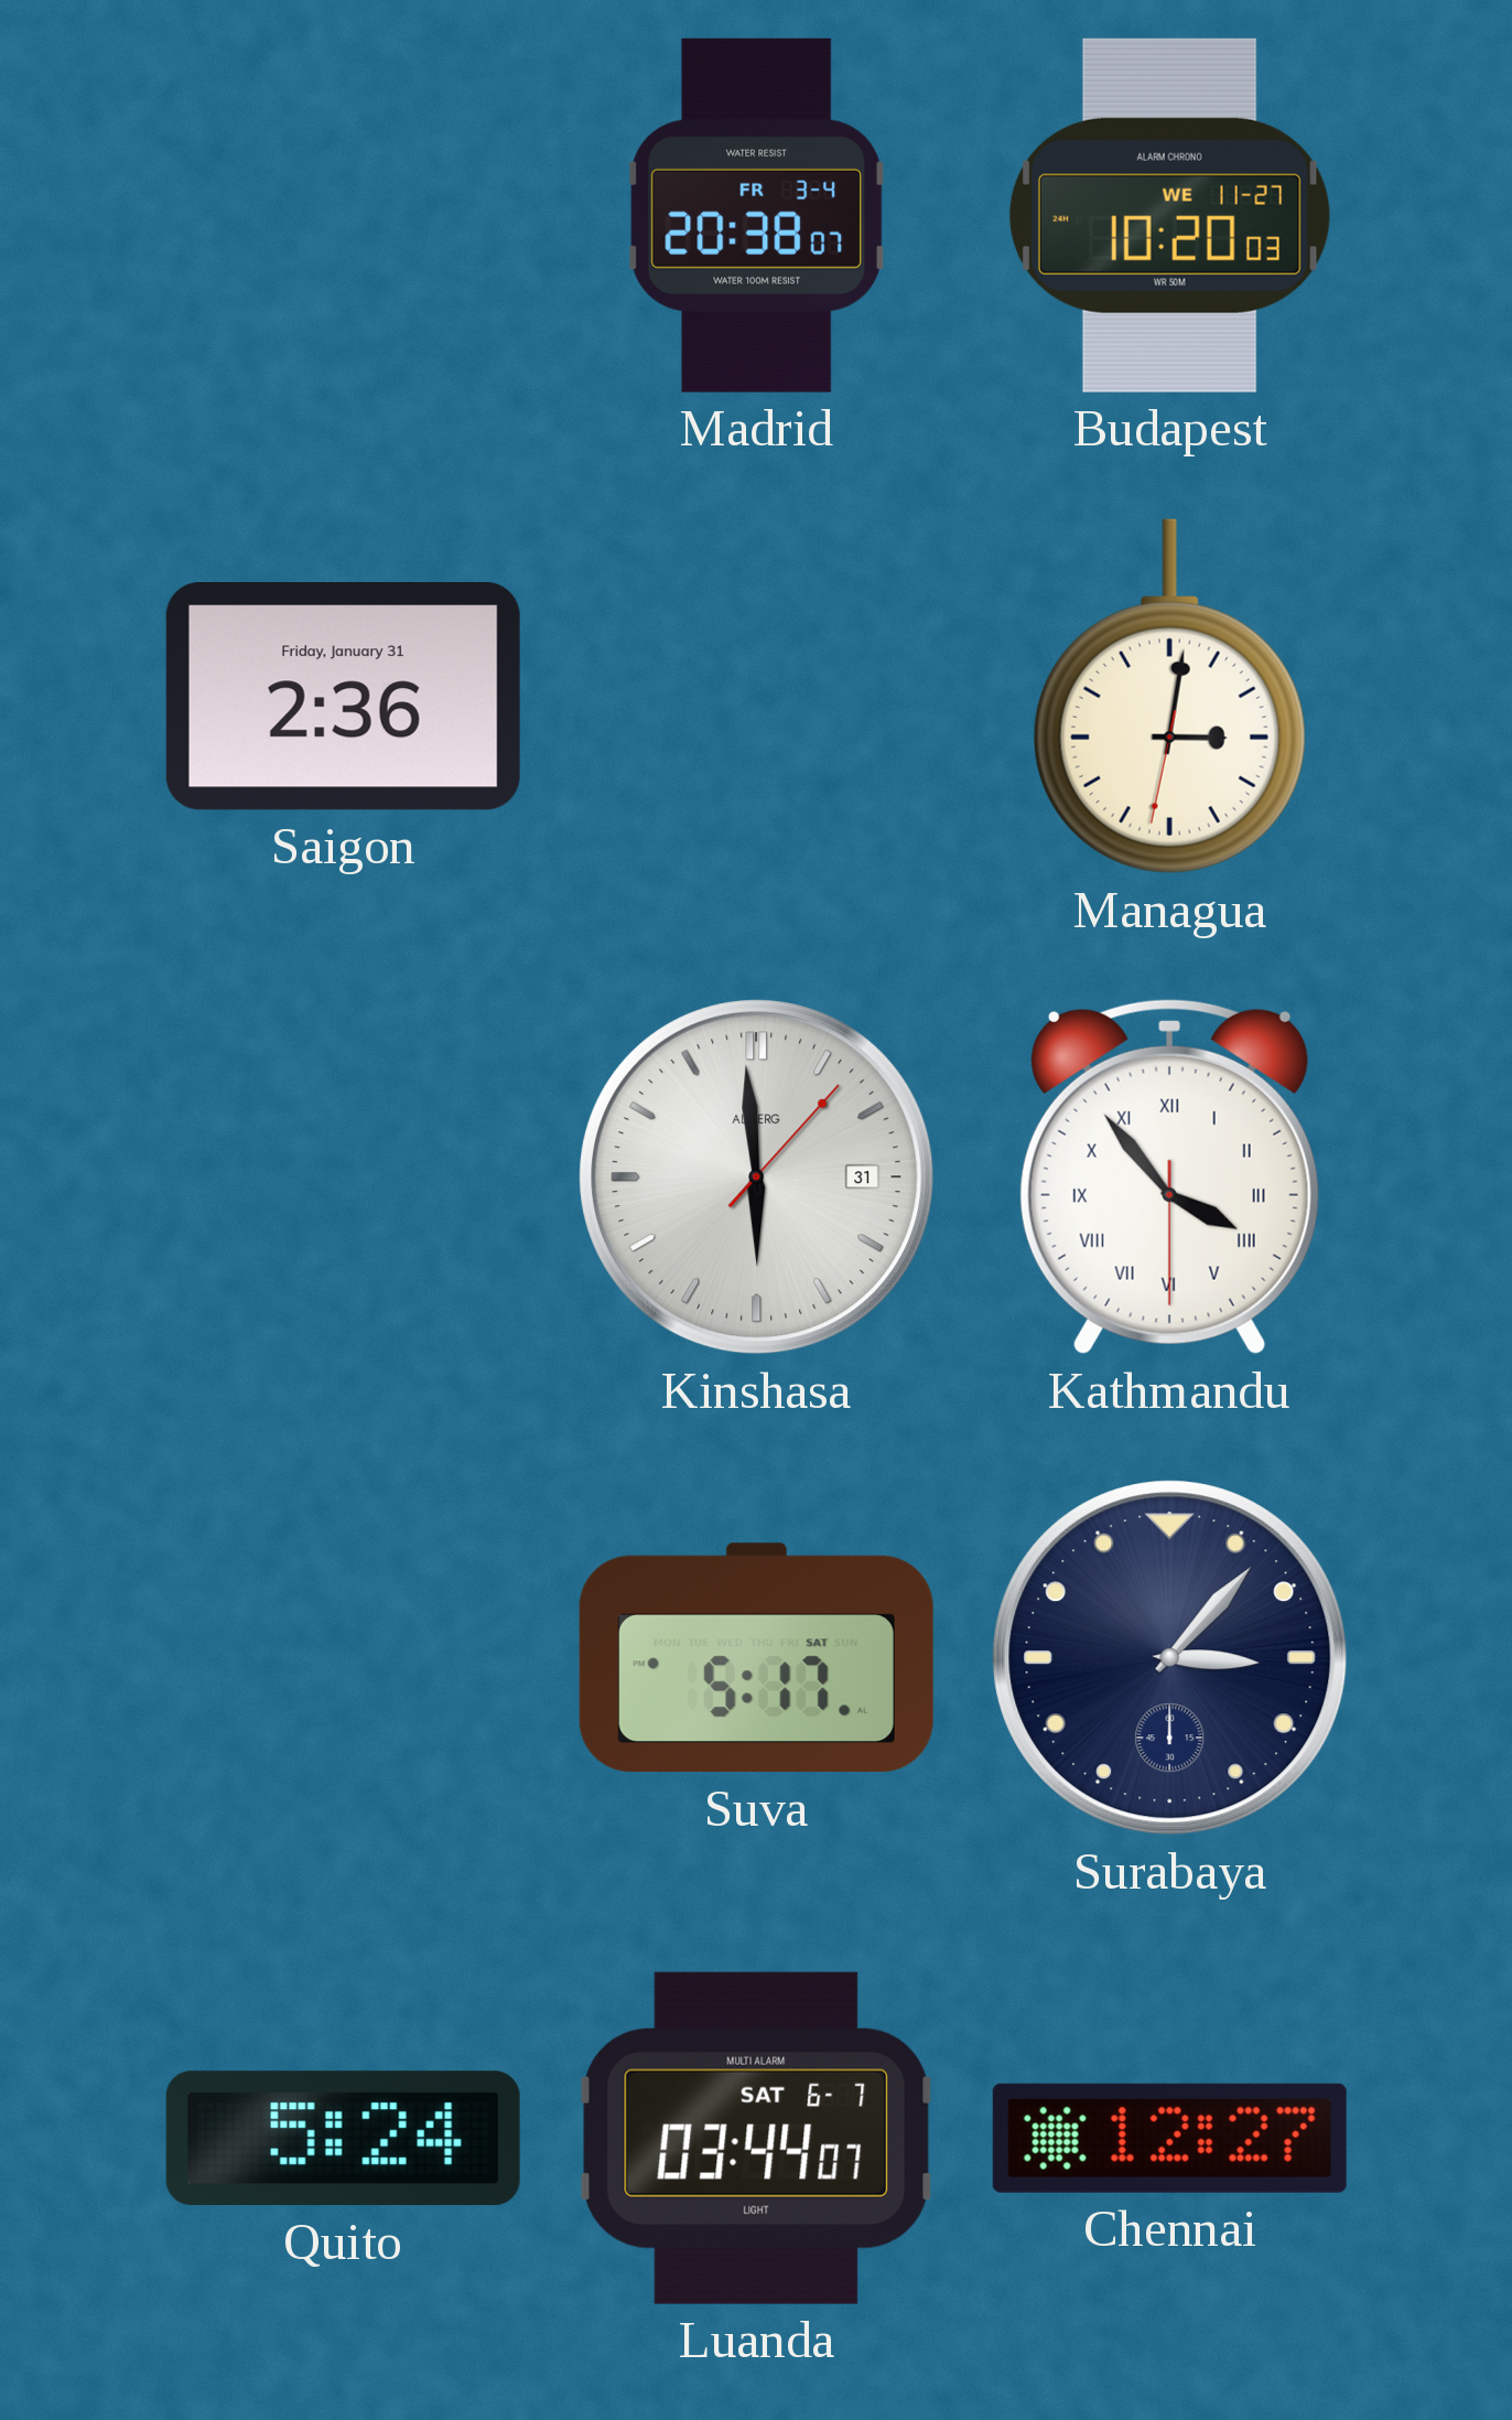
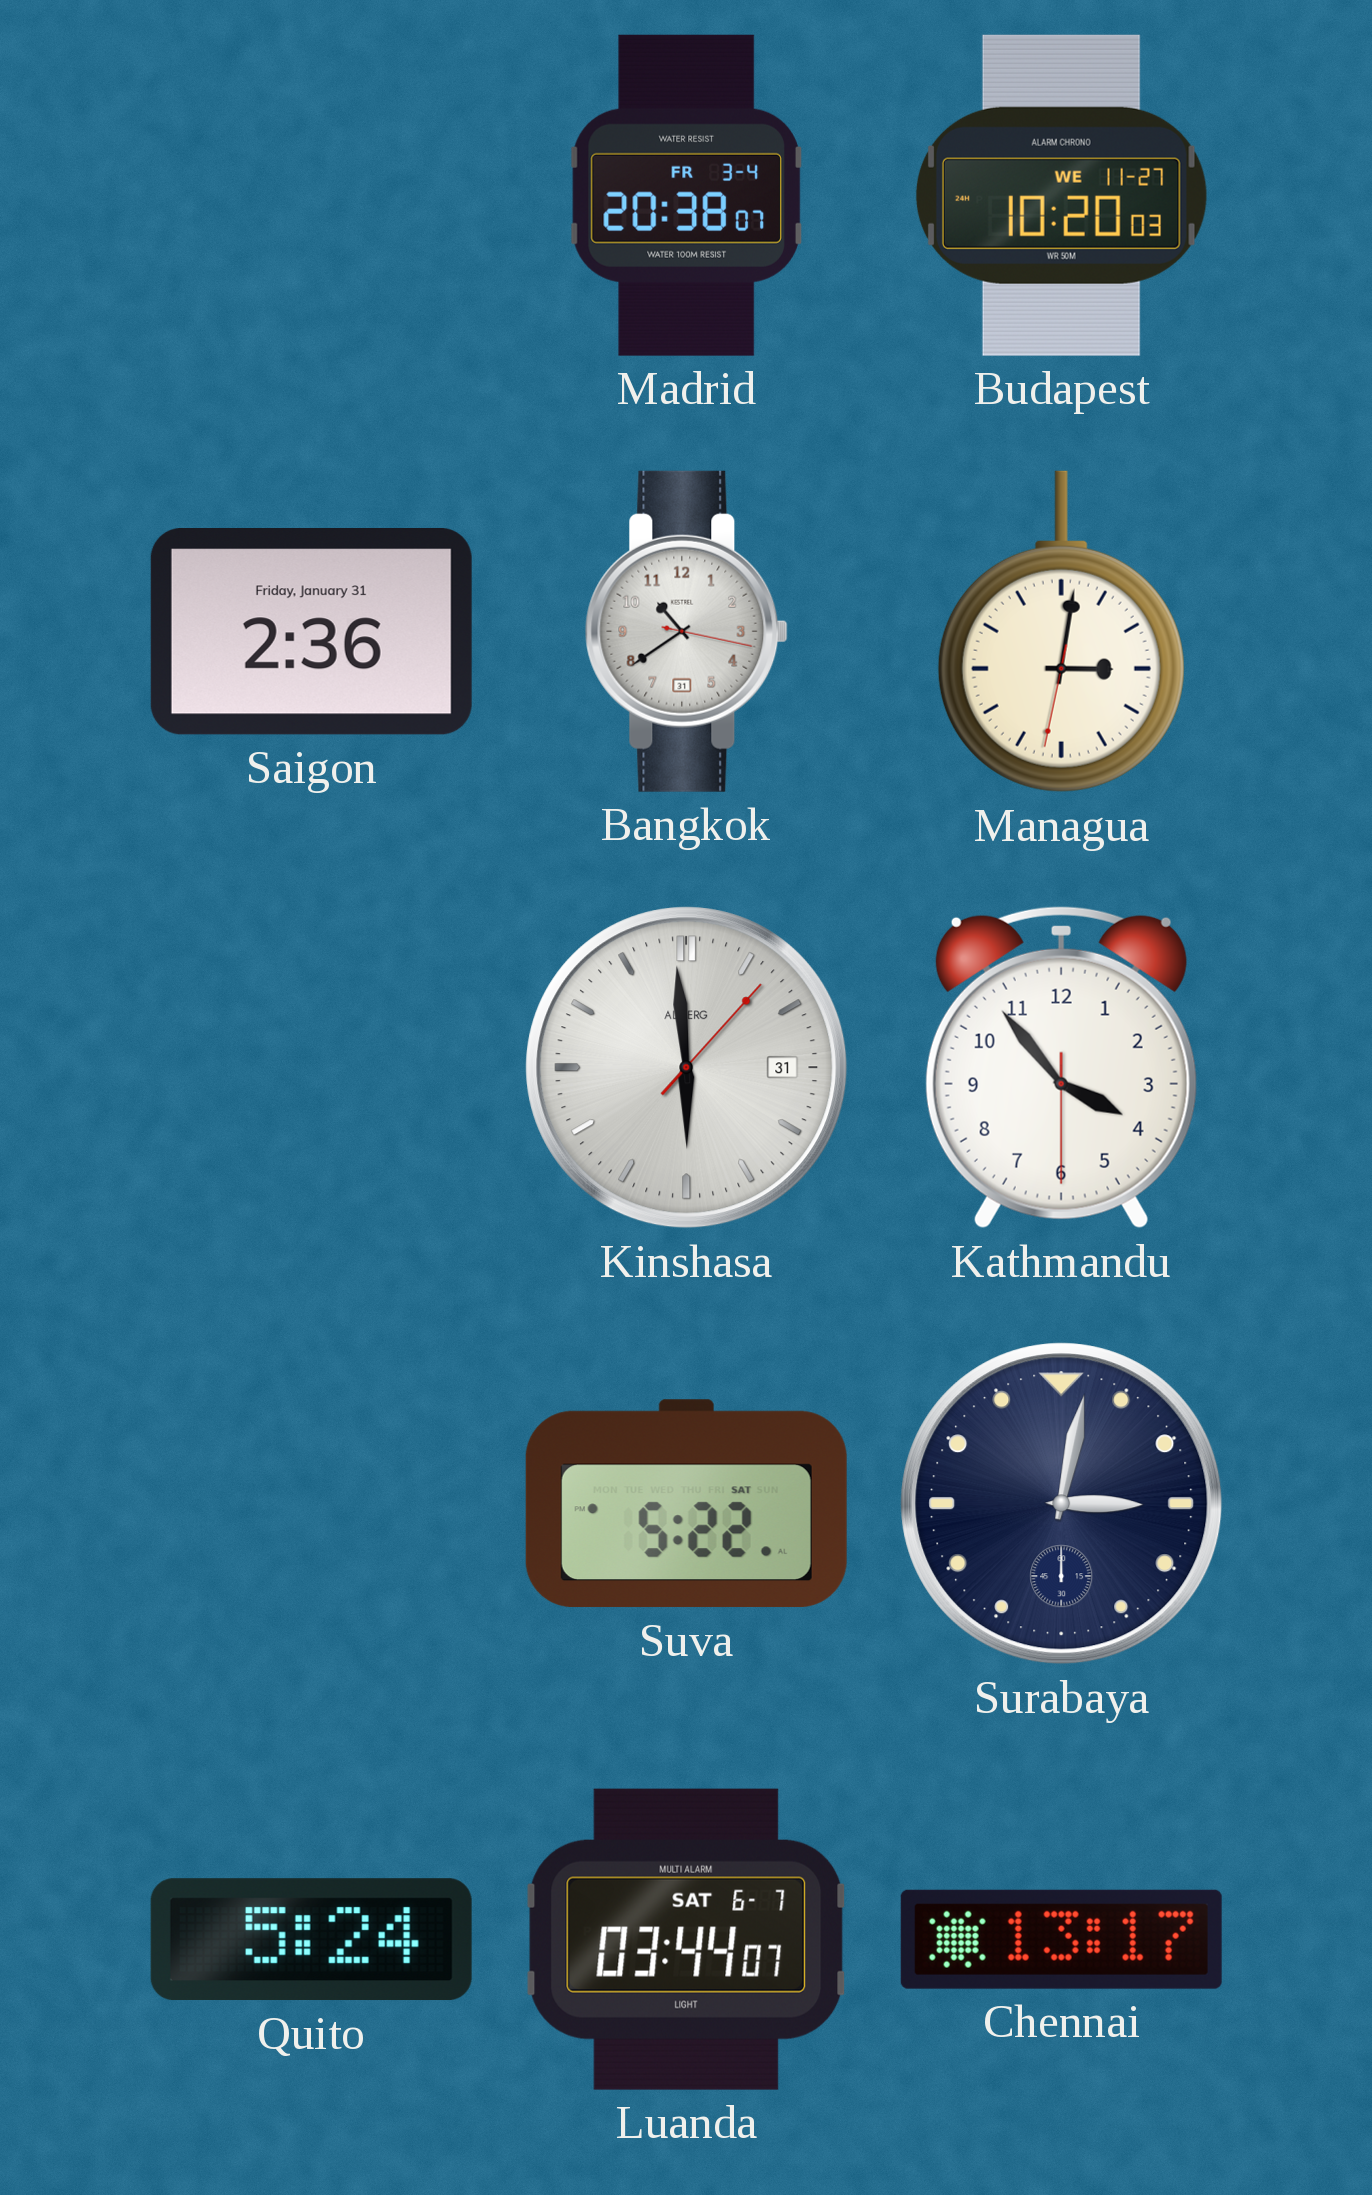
Bangkok: none -> 10:39 (686, 631)
Kathmandu numerals: Roman -> Arabic (1061, 1067)
Suva: 5:17 -> 5:22 (686, 1504)
Surabaya: 3:07 -> 3:02 (1062, 1504)
Chennai: 12:27 -> 13:17 (1061, 1939)
